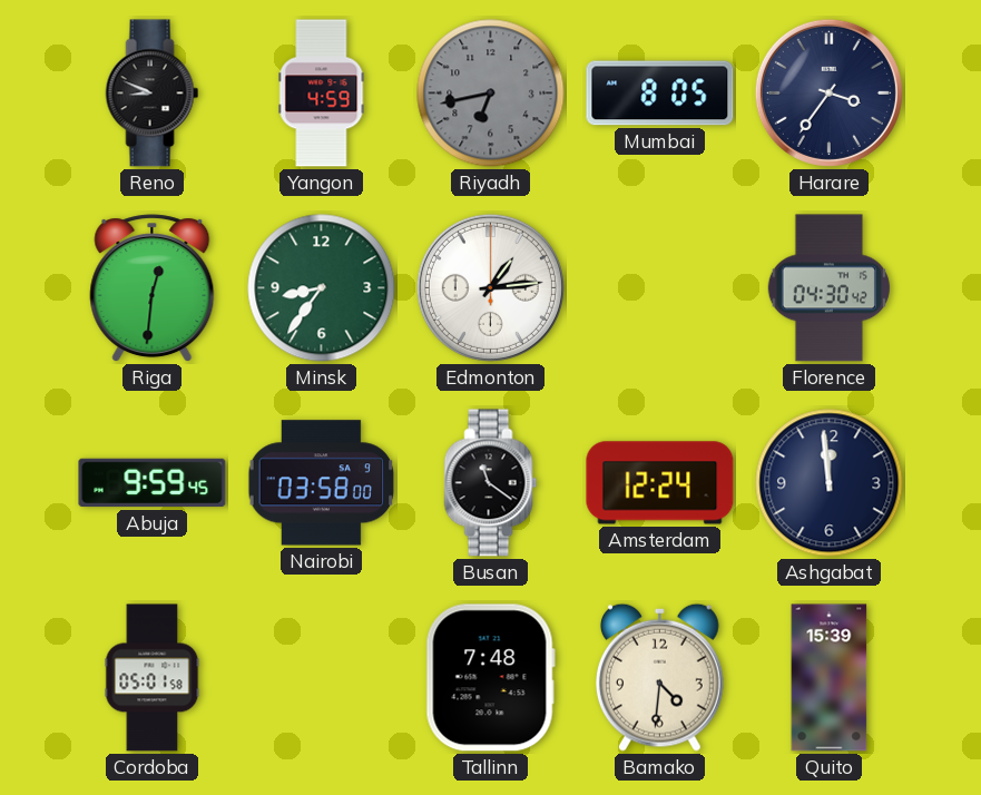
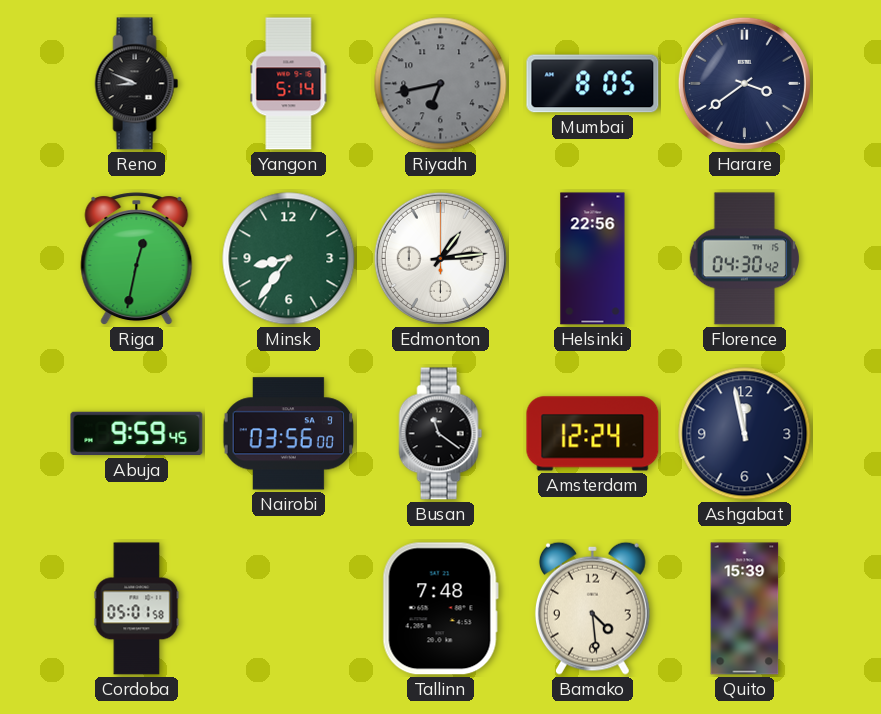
Yangon: 4:59 -> 5:14 (289, 84)
Harare: 3:36 -> 3:39 (744, 83)
Riga: 12:31 -> 12:32 (137, 259)
Helsinki: none -> 22:56 (593, 259)
Nairobi: 03:58 -> 03:56 (288, 434)
Ashgabat: 11:59 -> 11:58 (745, 434)
Bamako: 4:31 -> 4:29 (592, 608)
